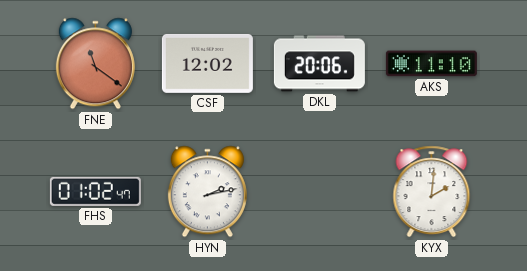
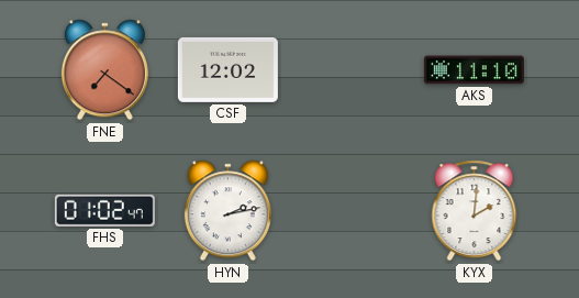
FNE: 11:21 -> 7:21 (104, 70)
DKL: 20:06 -> none (319, 64)
